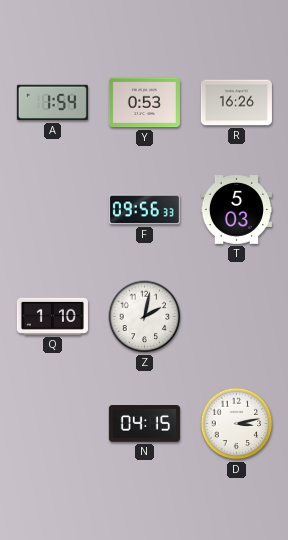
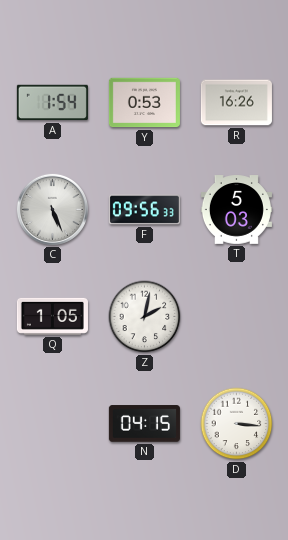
C: none -> 5:26 (52, 209)
Q: 1:10 -> 1:05 (52, 316)
D: 3:13 -> 3:16 (237, 424)
